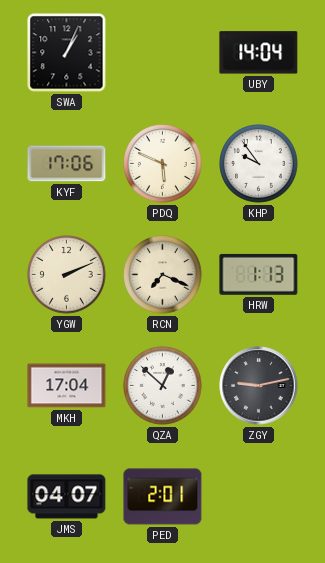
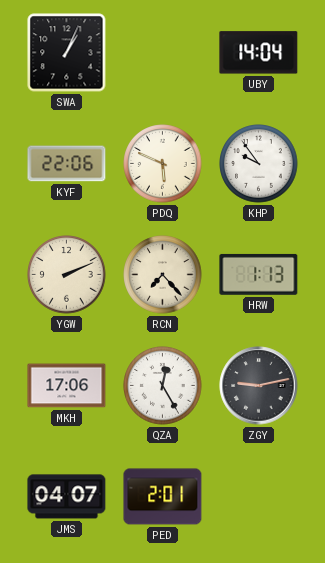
KYF: 17:06 -> 22:06 (67, 164)
RCN: 7:19 -> 7:23 (163, 275)
MKH: 17:04 -> 17:06 (67, 386)
QZA: 12:52 -> 12:25 (163, 386)
